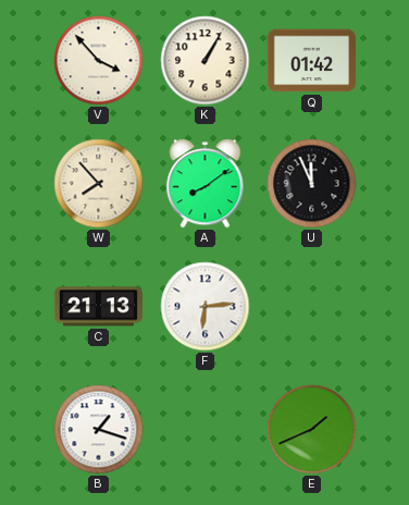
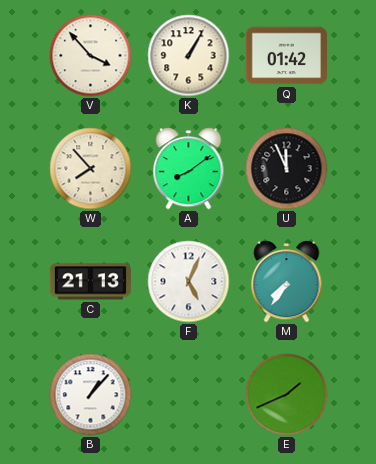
F: 6:14 -> 5:04 (189, 282)
M: none -> 7:36 (287, 282)
B: 1:18 -> 1:07 (91, 395)
